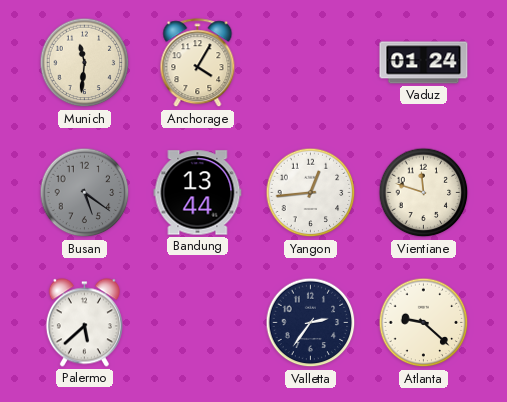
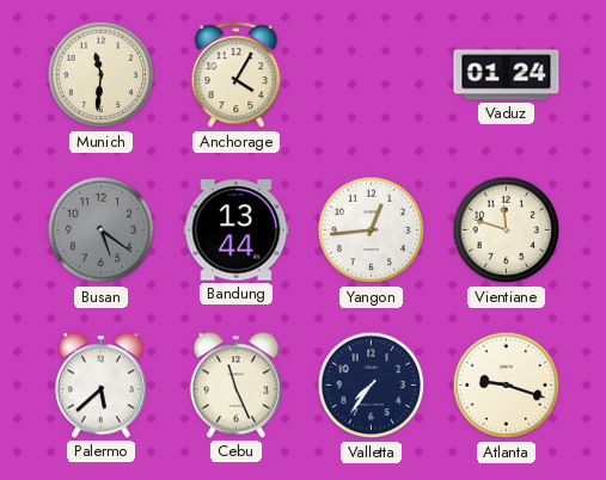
Cebu: none -> 11:26 (235, 386)
Valletta: 2:36 -> 7:36 (372, 386)
Atlanta: 9:22 -> 9:18 (507, 386)
